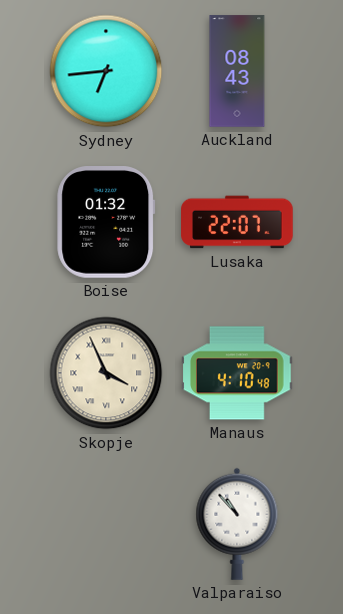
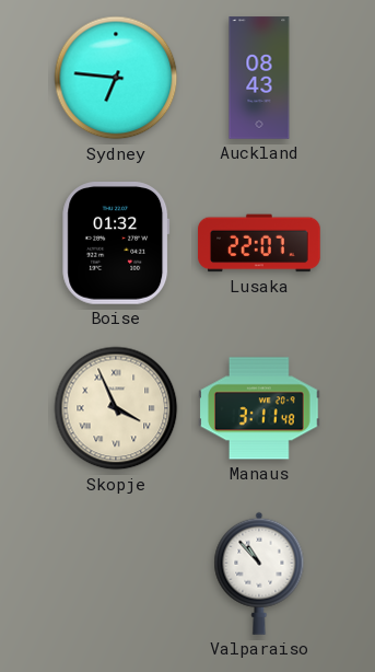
Sydney: 6:44 -> 6:46 (116, 78)
Manaus: 4:10 -> 3:11 (259, 408)
